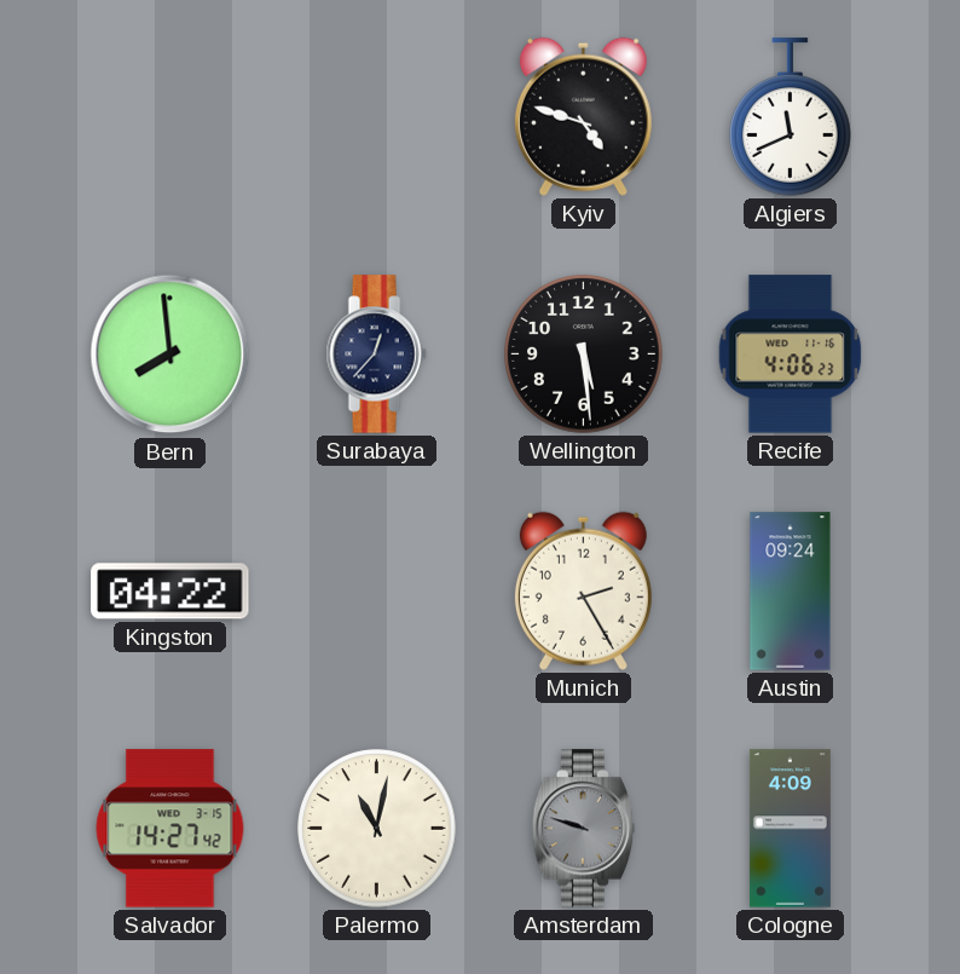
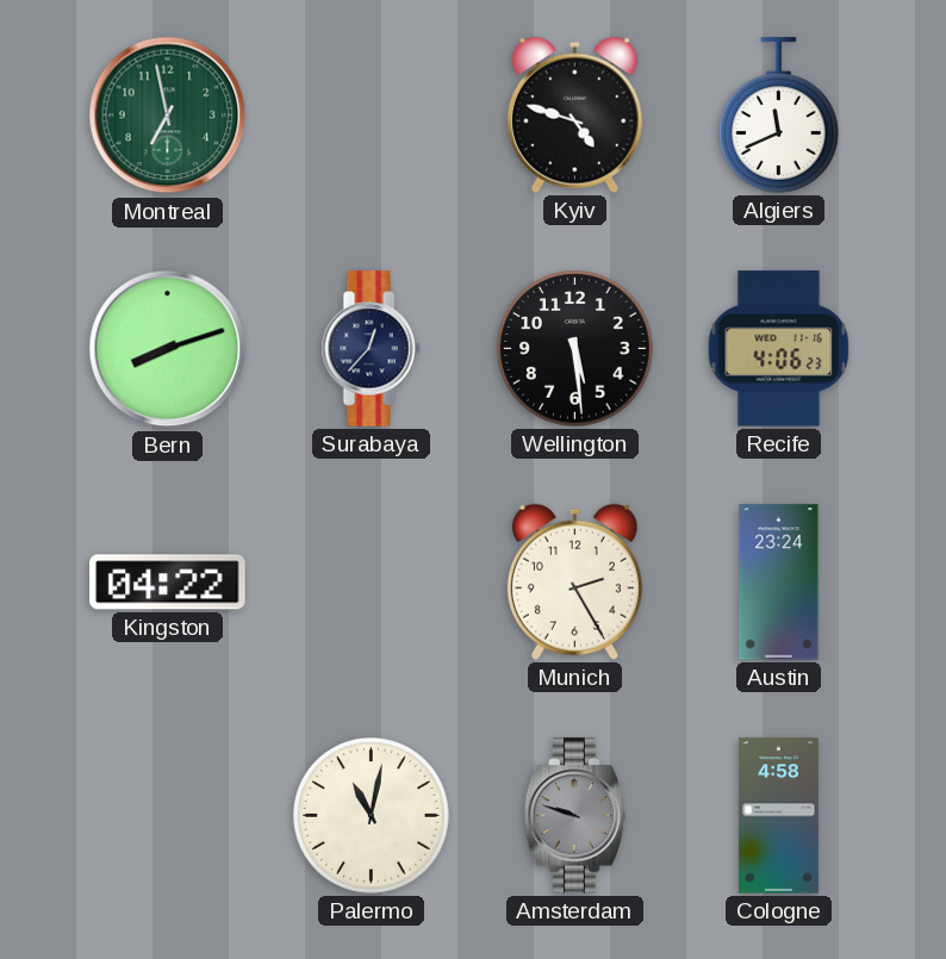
Montreal: none -> 6:58 (168, 116)
Bern: 7:59 -> 8:12 (168, 349)
Austin: 09:24 -> 23:24 (779, 583)
Salvador: 14:27 -> none (170, 829)
Cologne: 4:09 -> 4:58 (778, 816)
